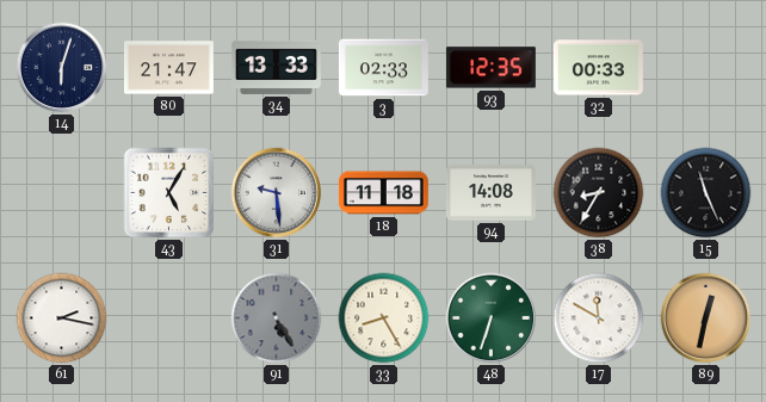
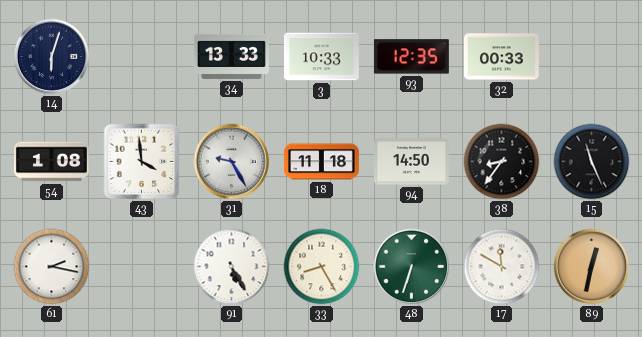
80: 21:47 -> none (168, 68)
3: 02:33 -> 10:33 (321, 57)
54: none -> 1:08 (51, 162)
43: 5:05 -> 3:59 (142, 162)
31: 9:29 -> 9:25 (232, 162)
94: 14:08 -> 14:50 (411, 162)
38: 8:35 -> 8:36 (502, 162)
91 dial: grey -> white (232, 267)
